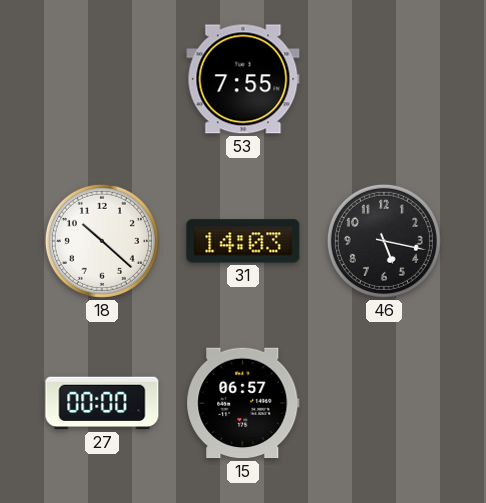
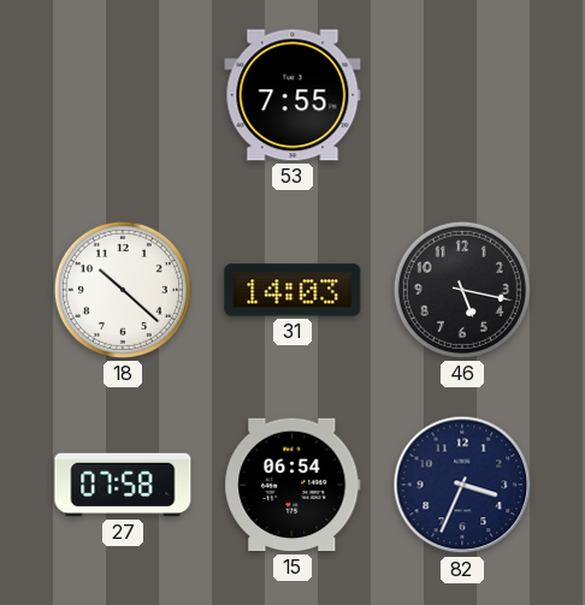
27: 00:00 -> 07:58 (123, 485)
15: 06:57 -> 06:54 (292, 485)
82: none -> 3:34 (462, 485)
